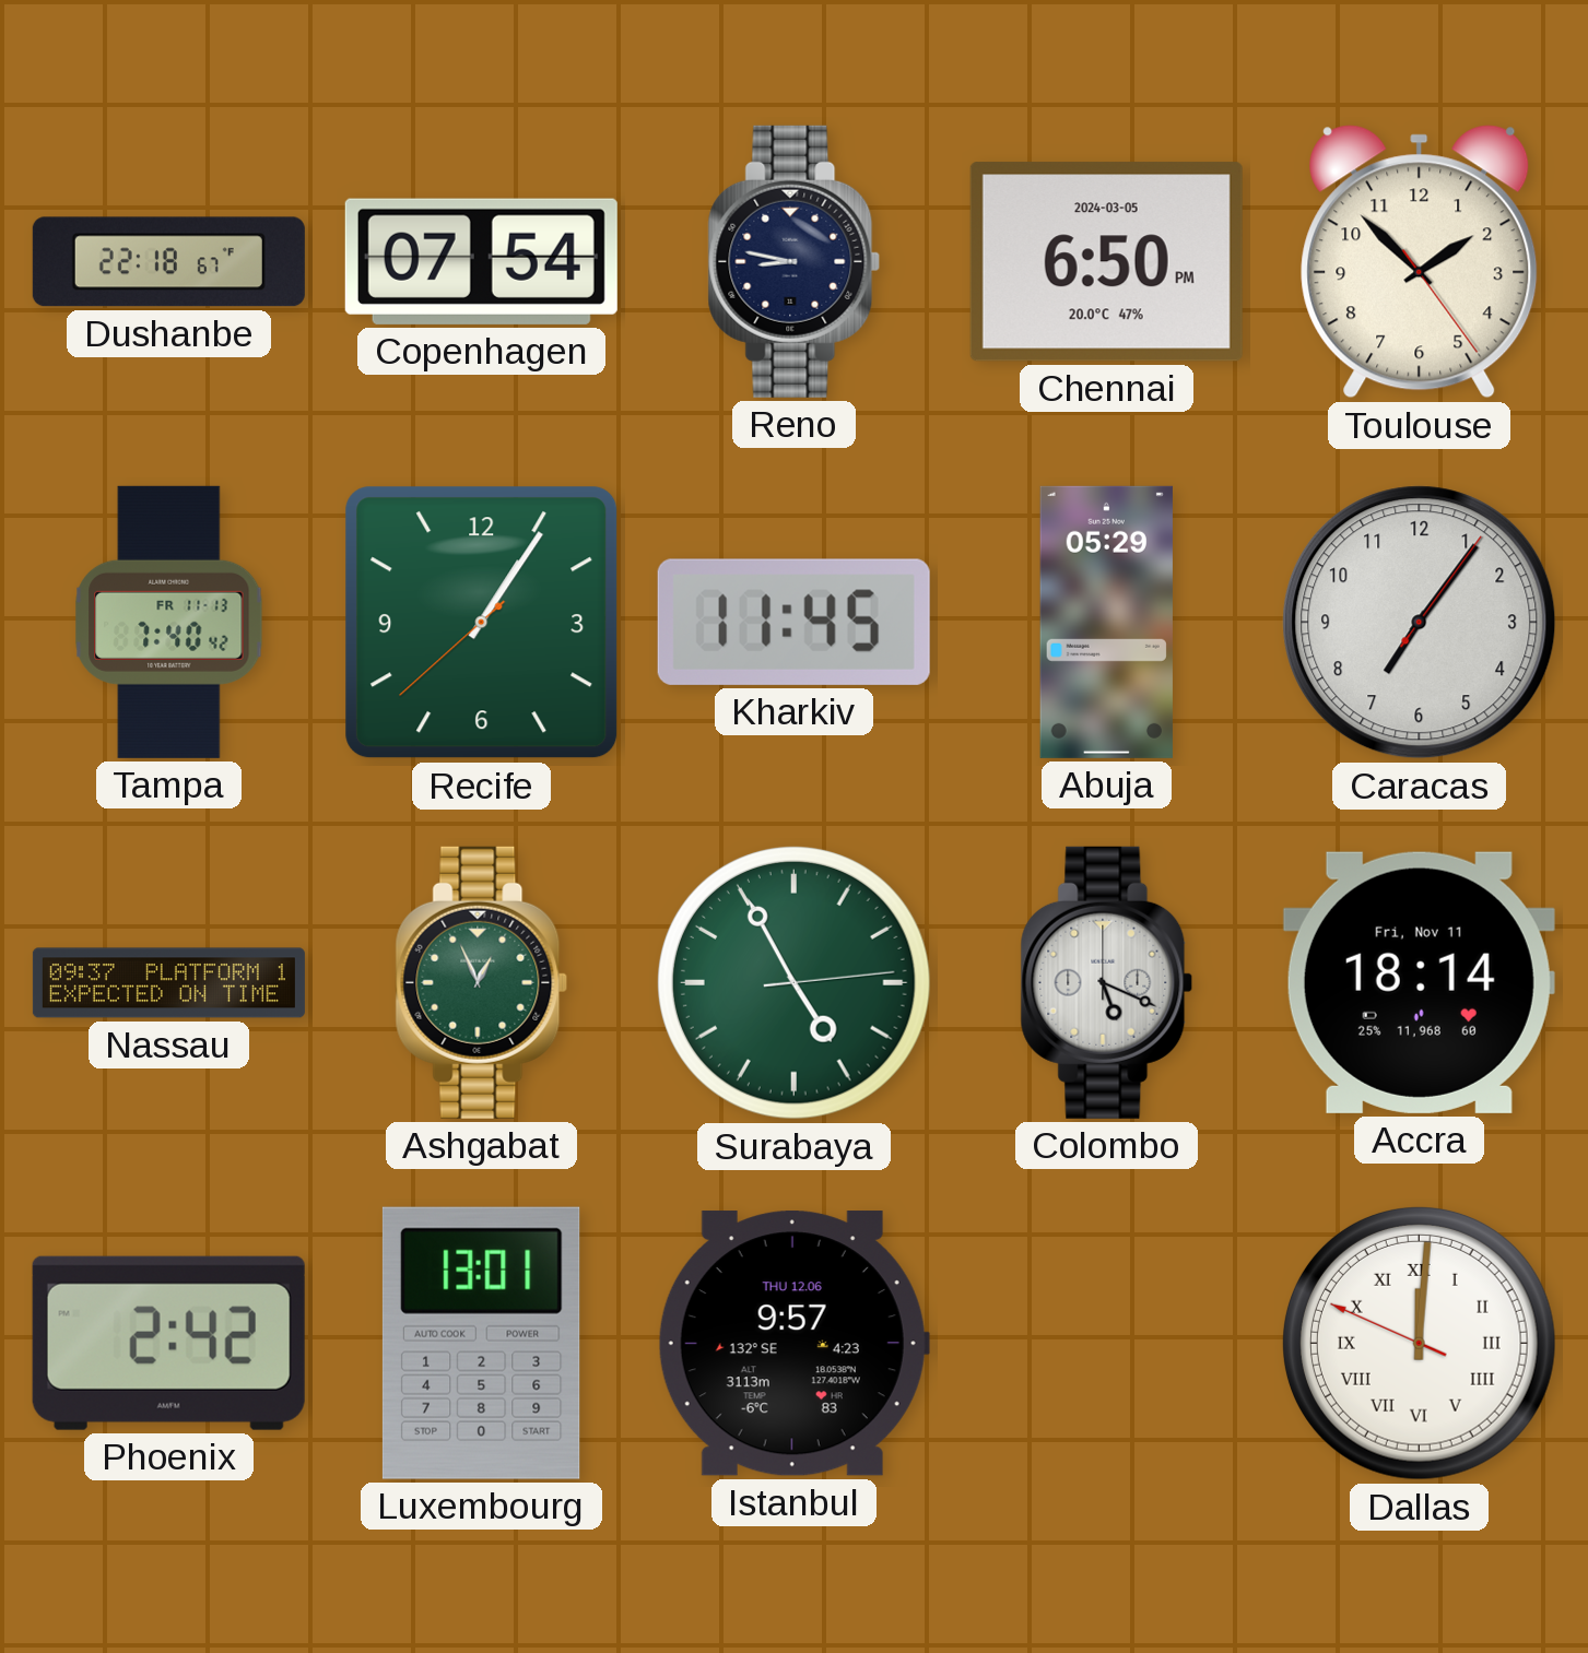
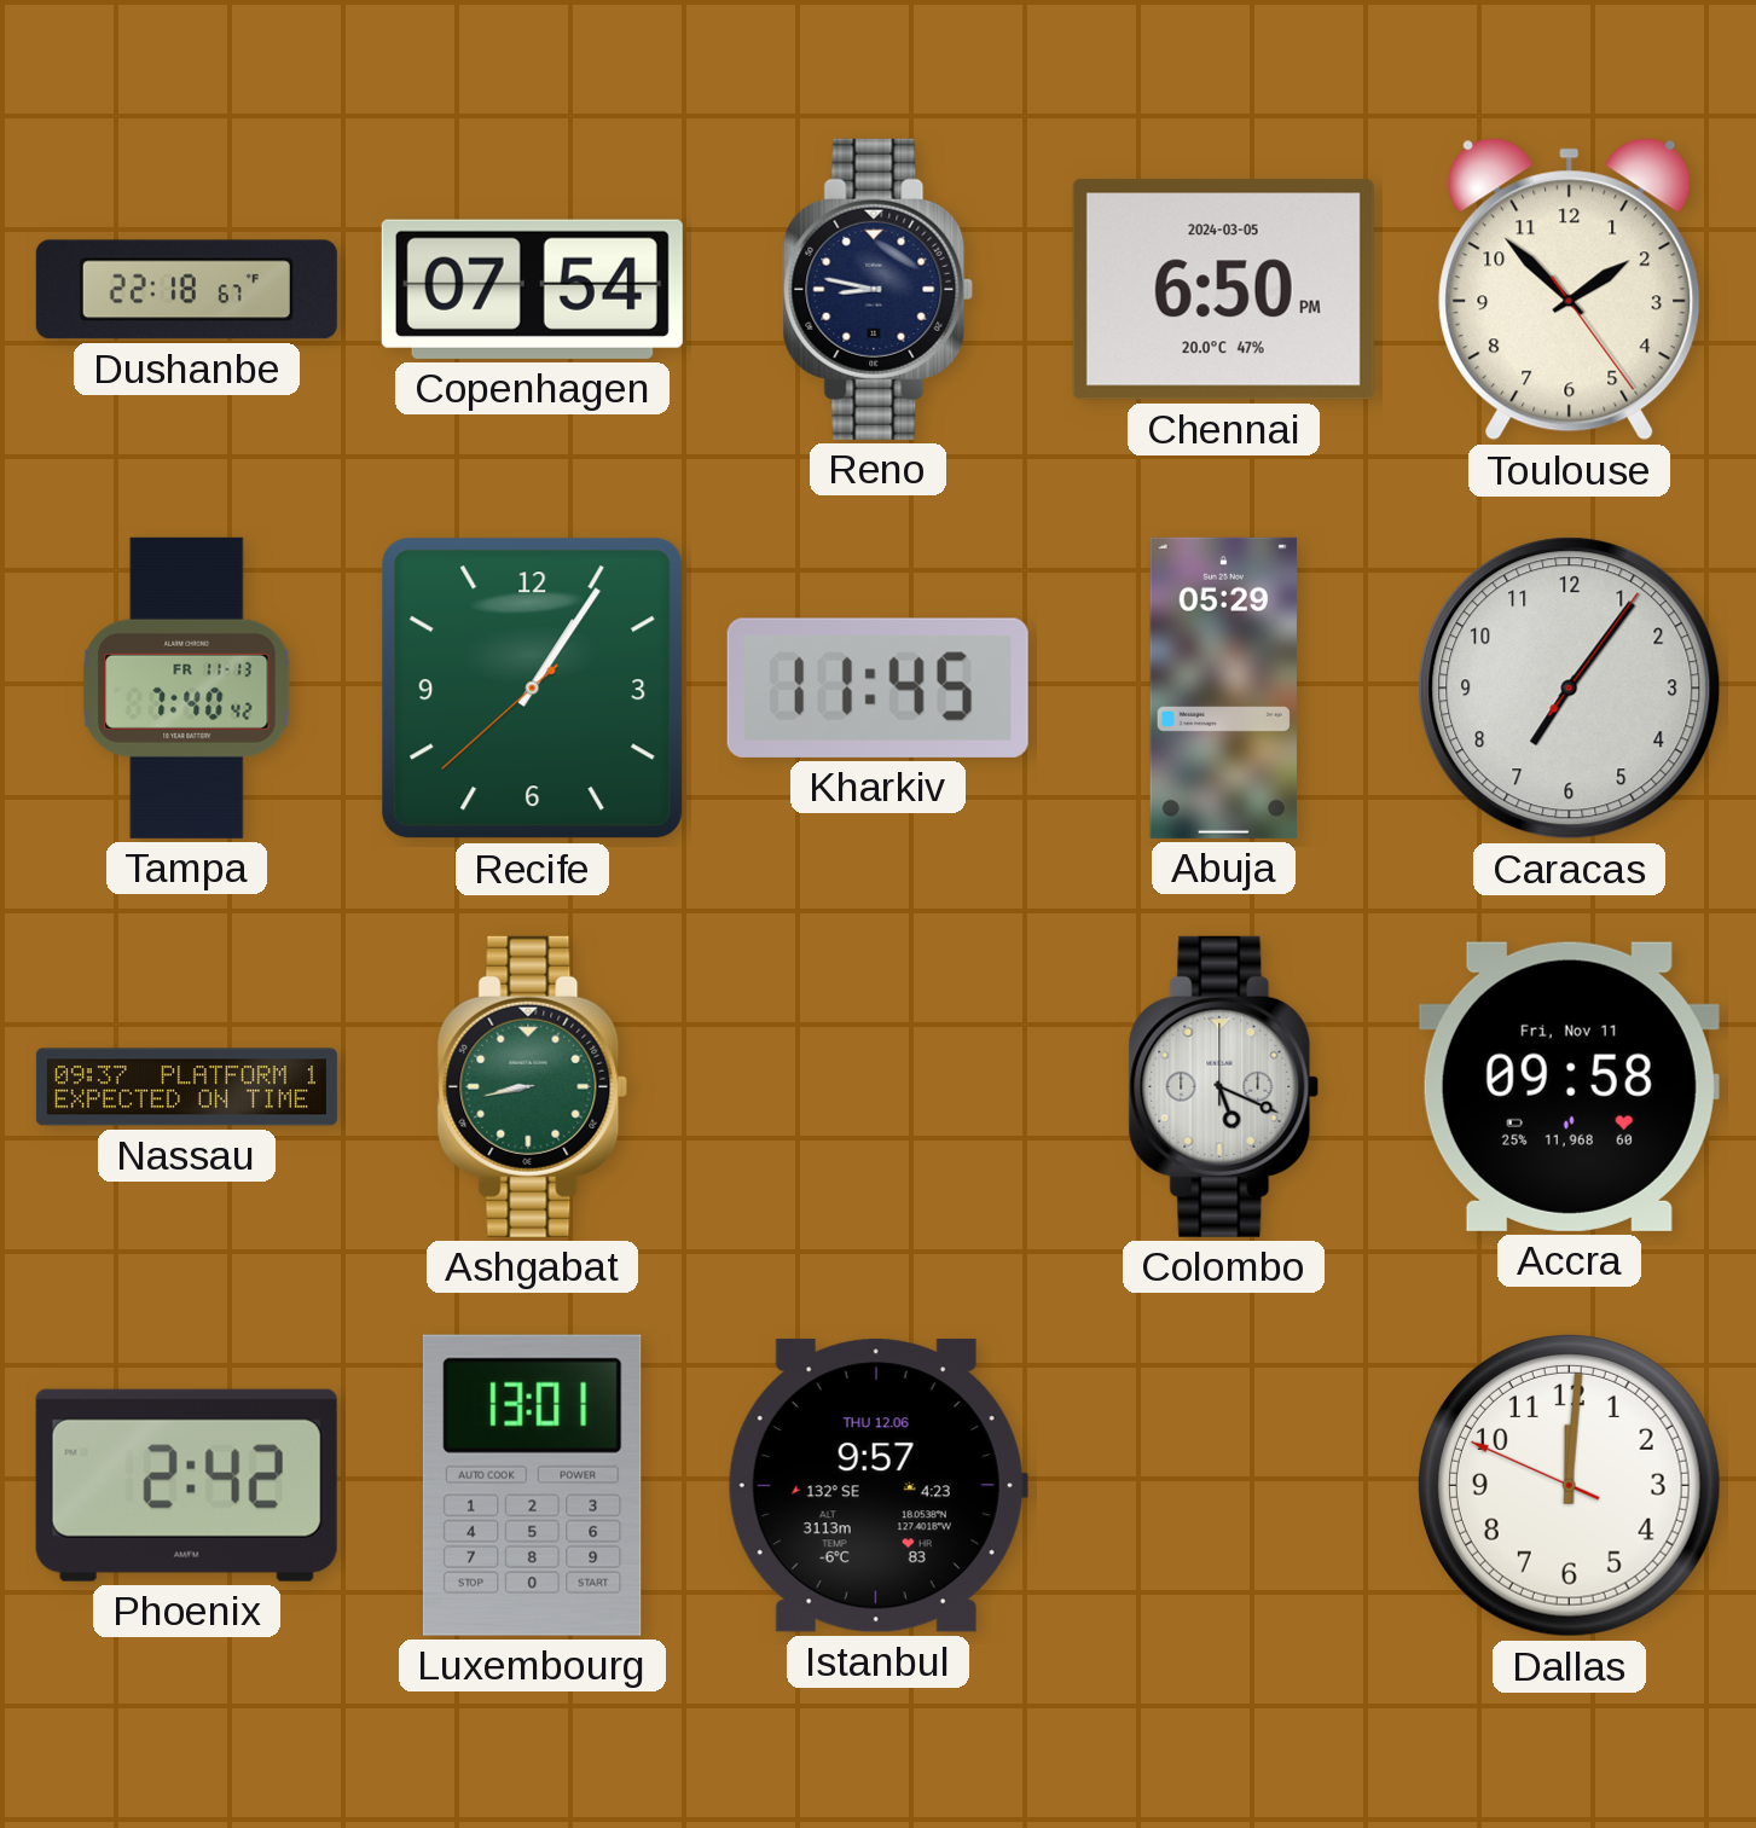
Ashgabat: 12:56 -> 8:43 (533, 1086)
Surabaya: 4:55 -> none (793, 982)
Accra: 18:14 -> 09:58 (1569, 1086)
Dallas numerals: Roman -> Arabic (1569, 1485)
